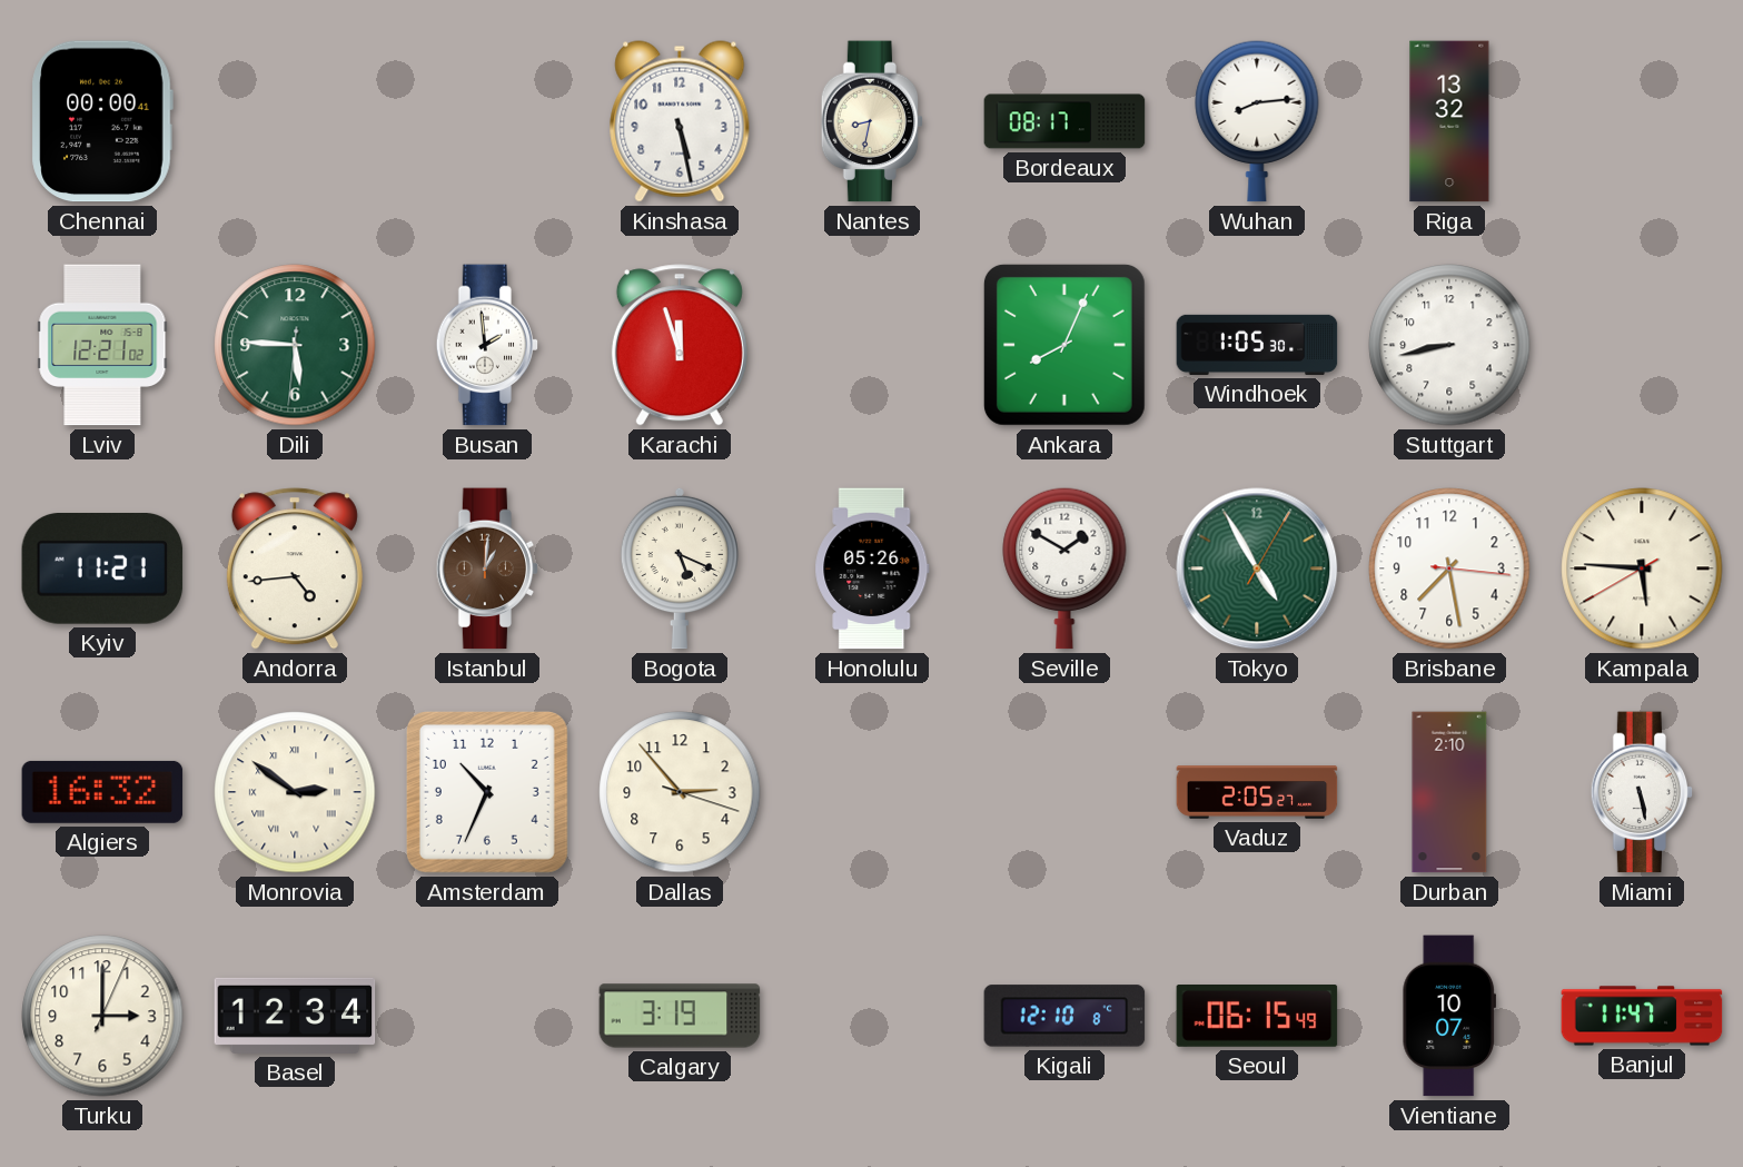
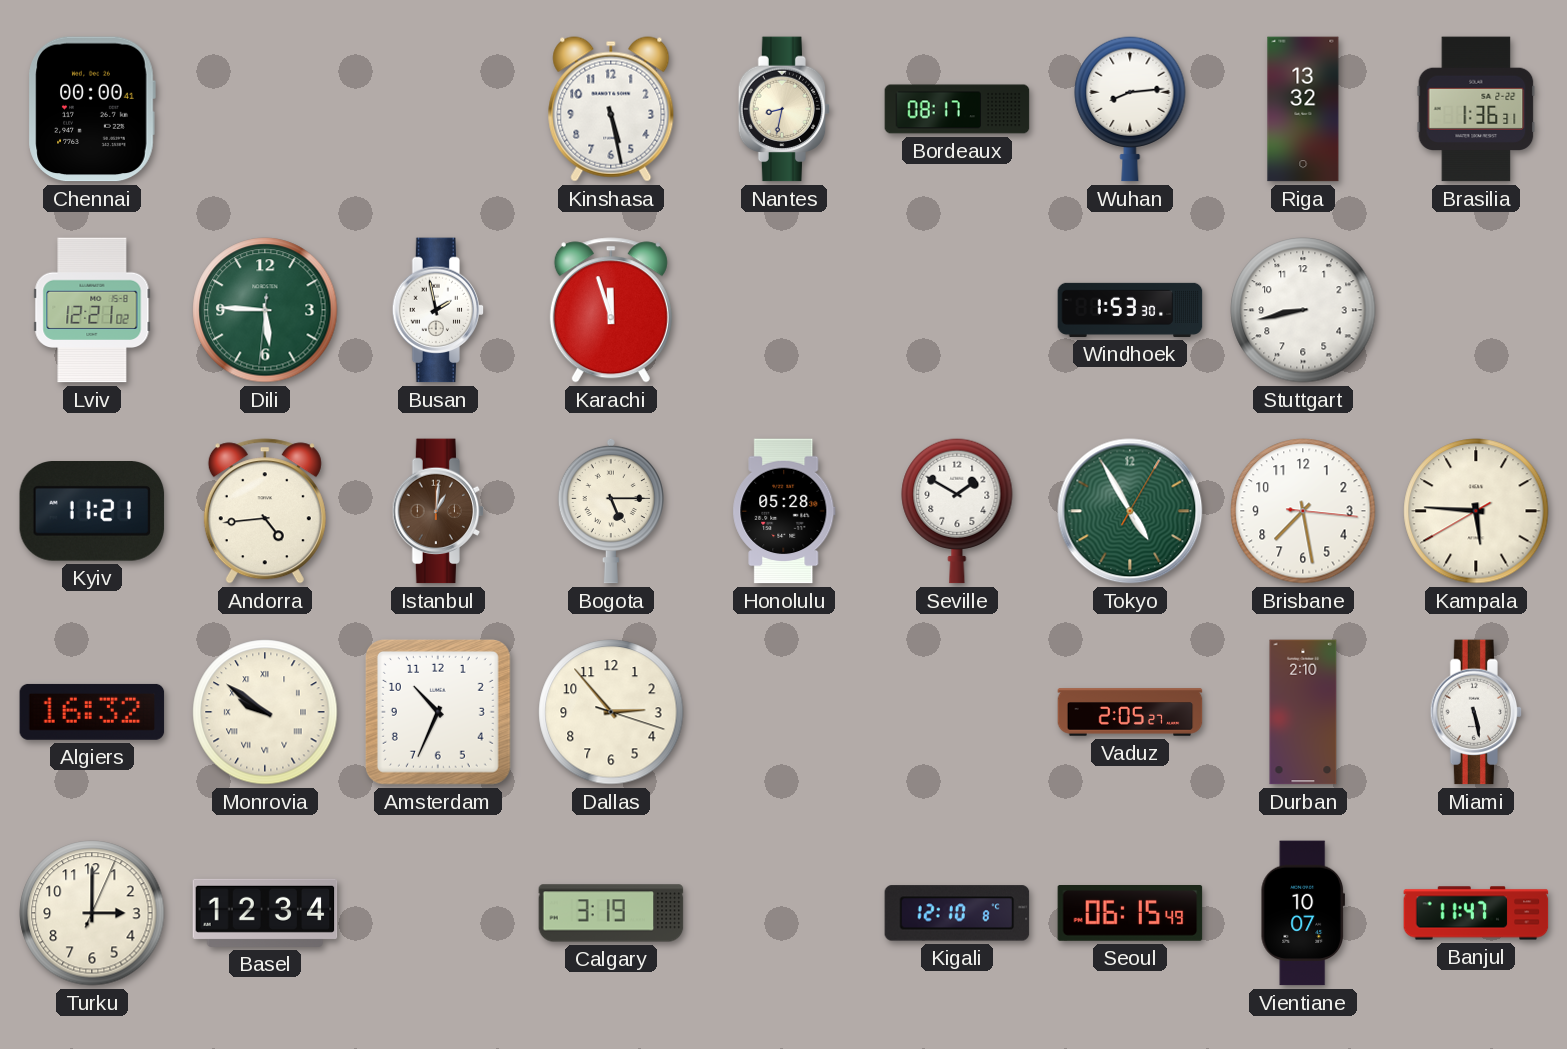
Brasilia: none -> 1:36 (1476, 109)
Busan: 1:59 -> 1:58 (438, 310)
Ankara: 8:04 -> none (1064, 345)
Windhoek: 1:05 -> 1:53 (1130, 310)
Bogota: 5:19 -> 5:15 (611, 511)
Honolulu: 05:26 -> 05:28 (784, 511)
Monrovia: 2:51 -> 9:51 (265, 712)
